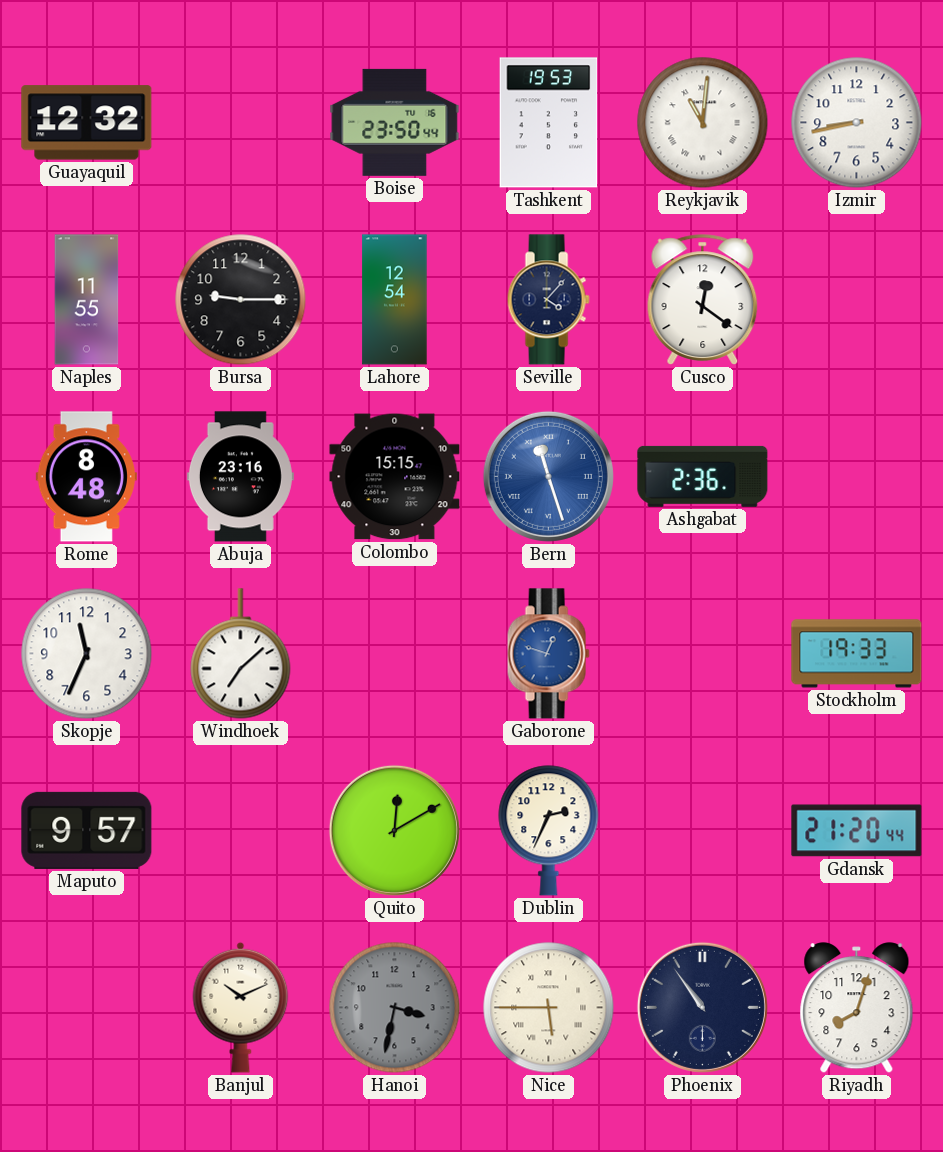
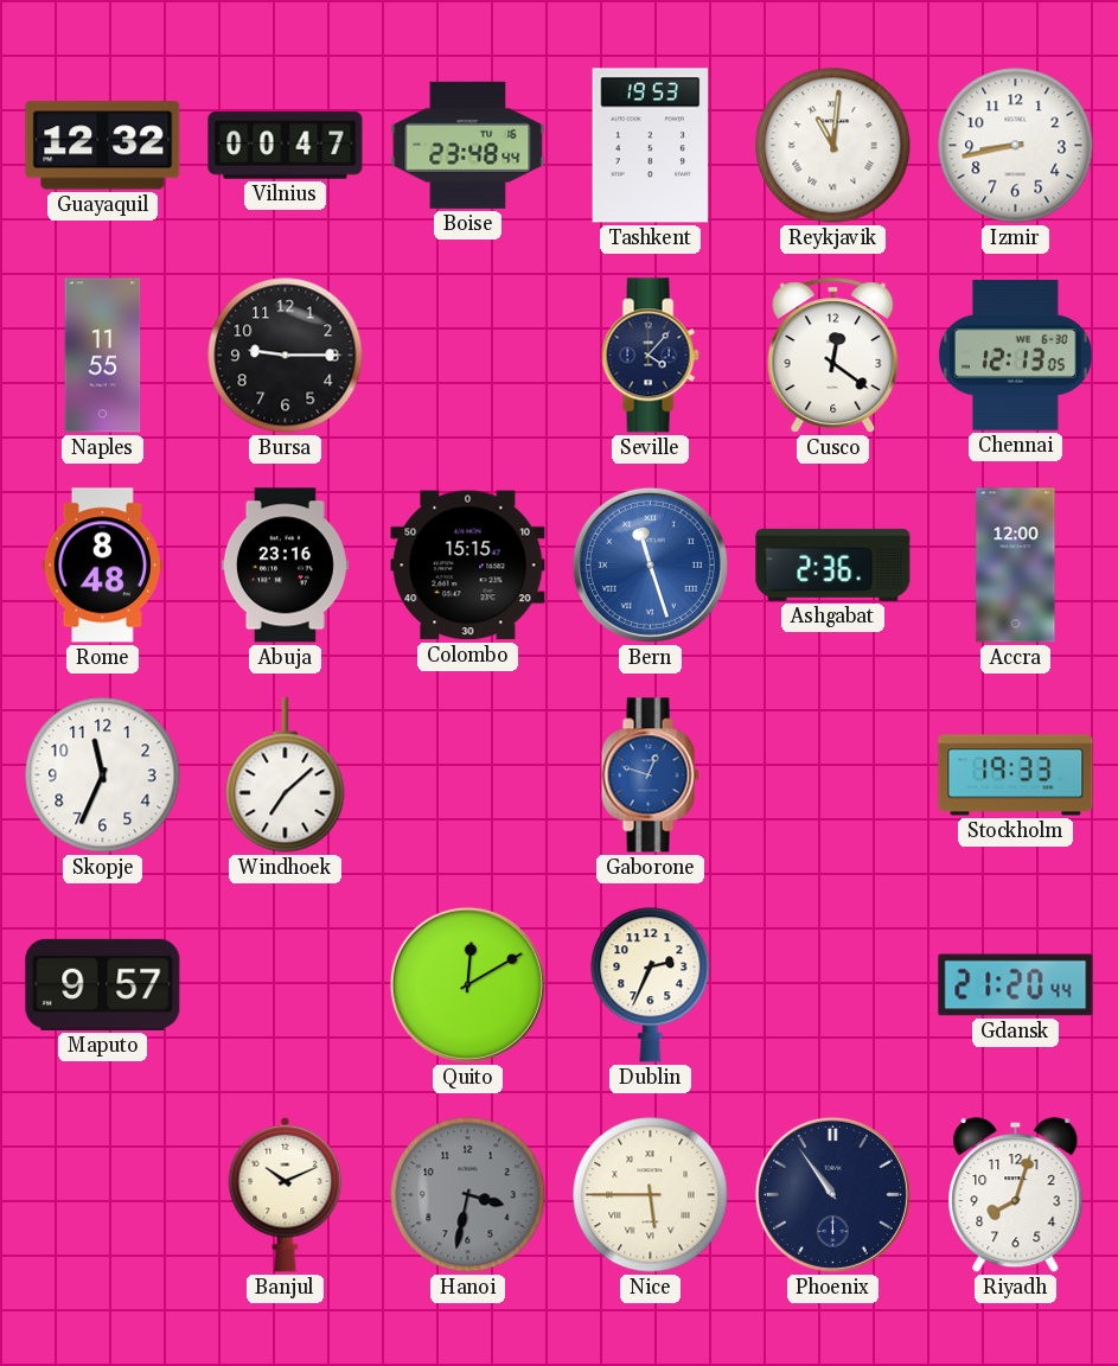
Vilnius: none -> 00:47 (286, 146)
Boise: 23:50 -> 23:48 (468, 145)
Lahore: 12:54 -> none (395, 300)
Chennai: none -> 12:13 (1015, 356)
Accra: none -> 12:00 (1016, 566)
